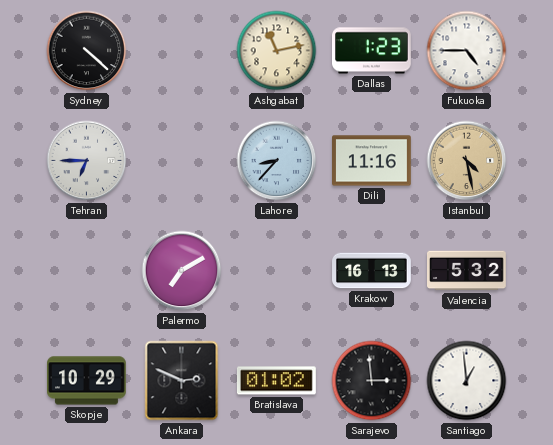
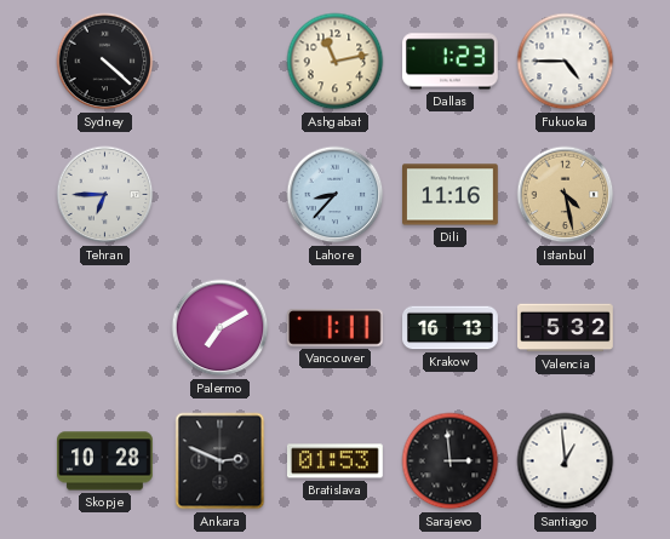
Vancouver: none -> 1:11 (334, 328)
Skopje: 10:29 -> 10:28 (105, 461)
Bratislava: 01:02 -> 01:53 (336, 461)
